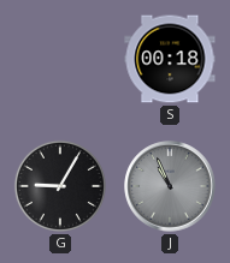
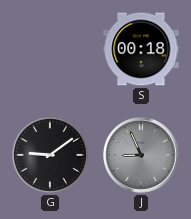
G: 9:05 -> 9:09 (50, 155)
J: 10:56 -> 8:56 (141, 155)
